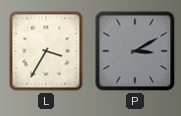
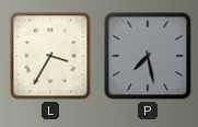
P: 3:10 -> 7:28 (148, 56)
